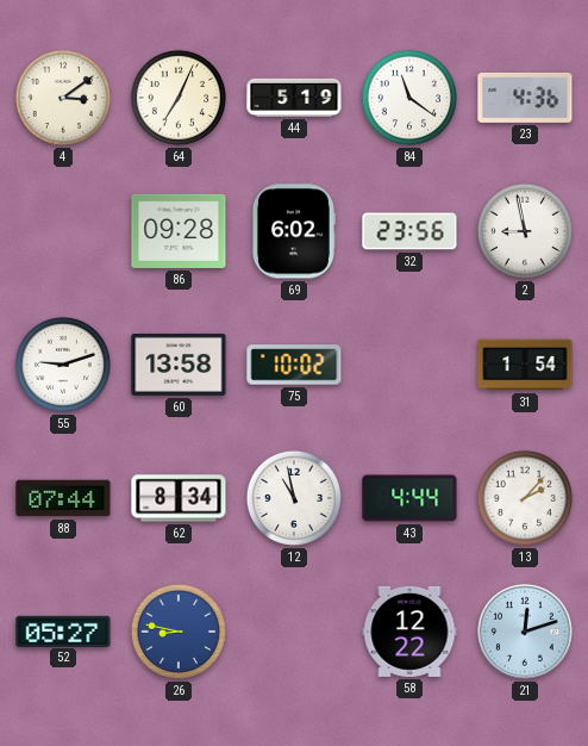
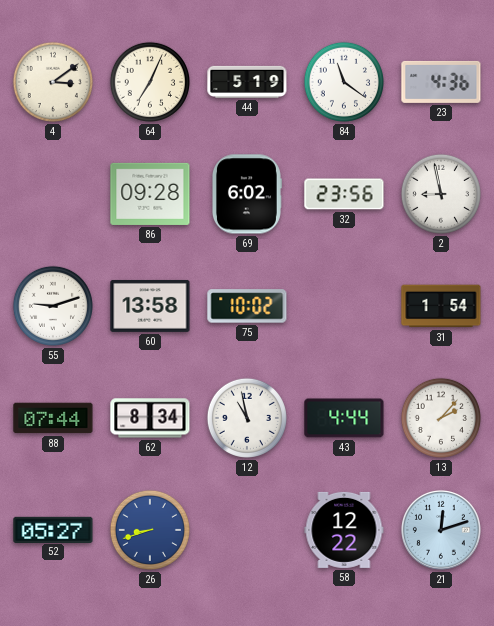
26: 8:47 -> 8:42 (150, 530)
